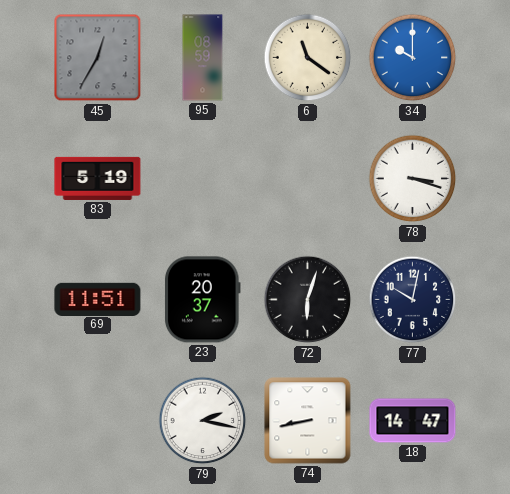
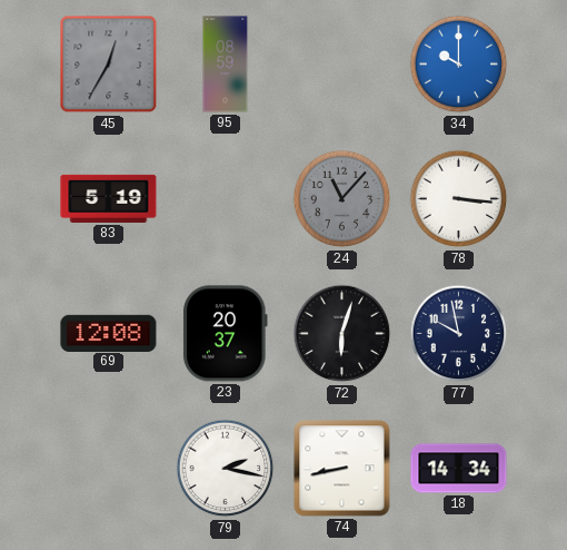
6: 11:21 -> none (308, 58)
24: none -> 11:07 (342, 199)
78: 3:18 -> 3:16 (459, 199)
69: 11:51 -> 12:08 (109, 333)
77: 10:02 -> 9:58 (459, 334)
18: 14:47 -> 14:34 (459, 469)
